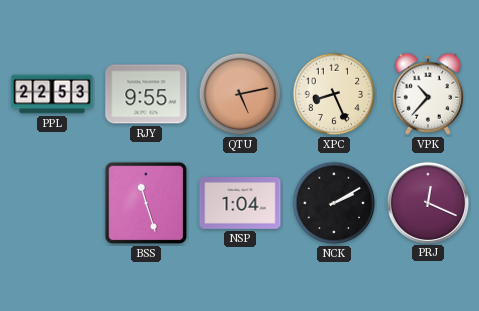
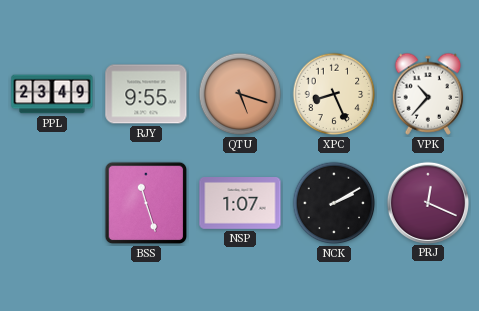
PPL: 22:53 -> 23:49 (52, 94)
QTU: 5:13 -> 5:18 (240, 94)
NSP: 1:04 -> 1:07 (240, 204)
